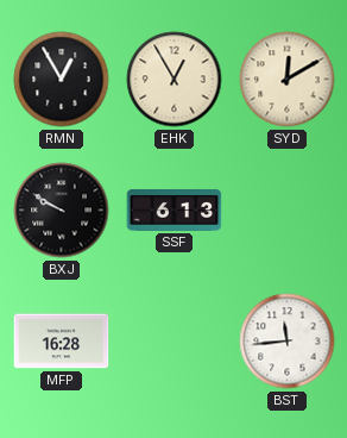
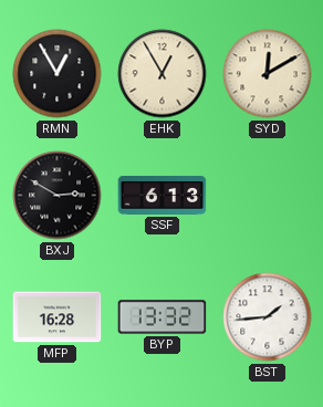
BXJ: 9:50 -> 2:50 (58, 196)
BYP: none -> 13:32 (163, 317)
BST: 11:44 -> 1:44 (268, 317)
